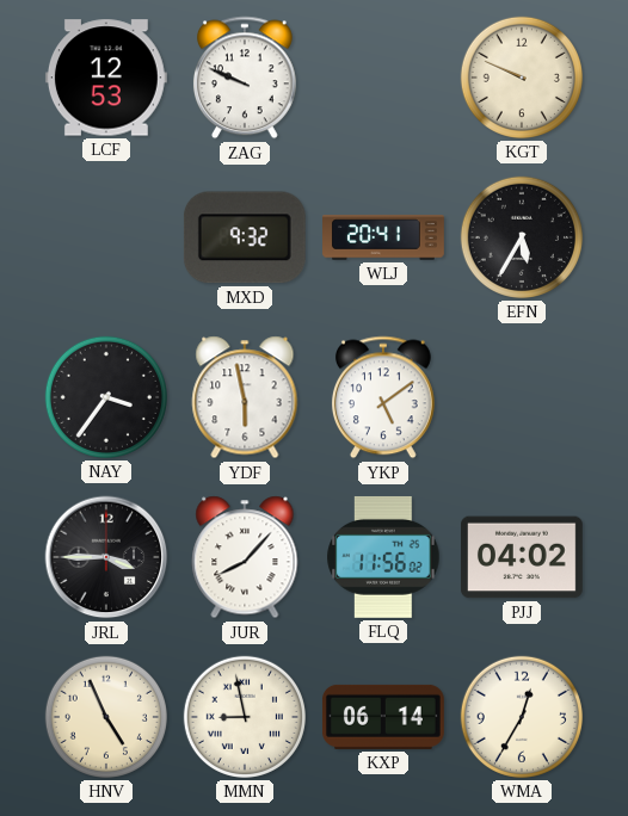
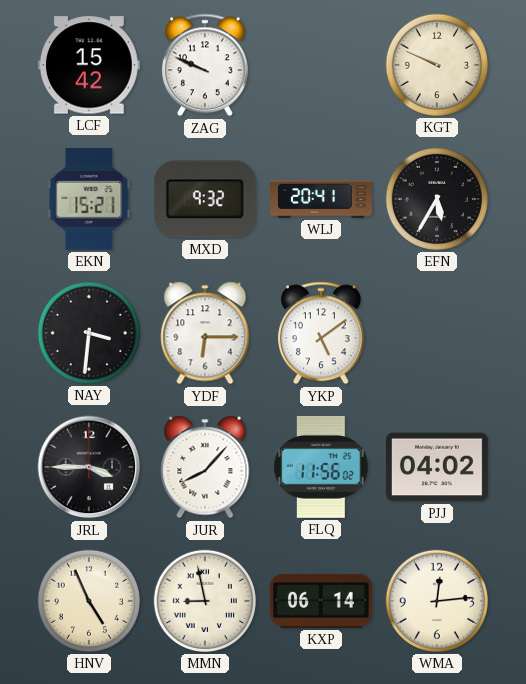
LCF: 12:53 -> 15:42 (89, 65)
EKN: none -> 15:21 (89, 199)
NAY: 3:36 -> 3:31 (89, 333)
YDF: 5:58 -> 6:15 (205, 333)
WMA: 12:35 -> 12:14 (437, 601)
